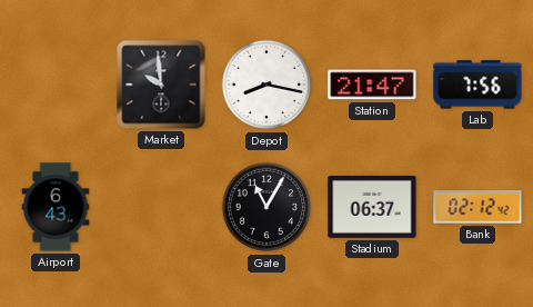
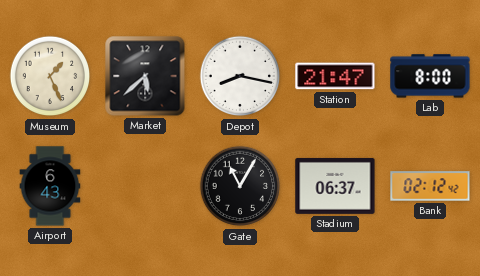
Museum: none -> 1:26 (50, 76)
Market: 9:59 -> 5:38 (145, 76)
Lab: 7:56 -> 8:00 (430, 76)
